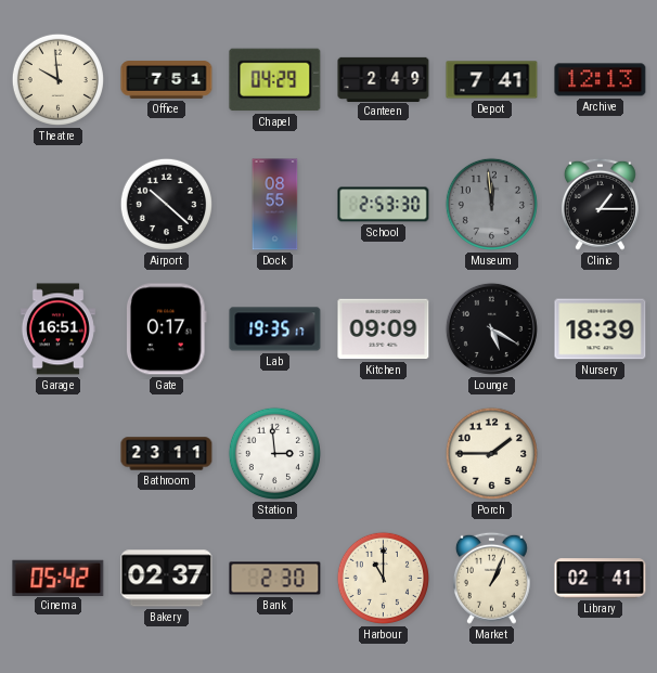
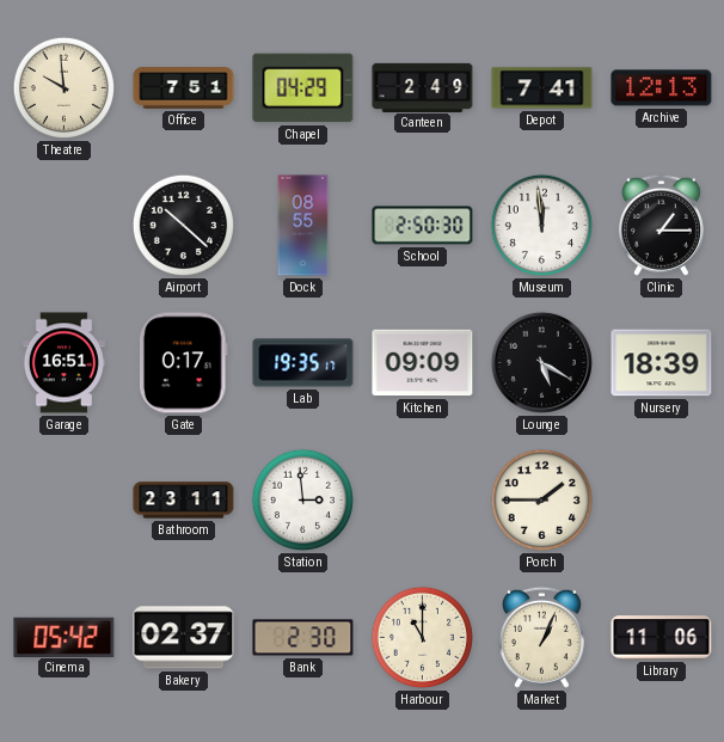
School: 2:53 -> 2:50 (423, 226)
Museum dial: grey -> white (541, 225)
Library: 02:41 -> 11:06 (662, 638)
